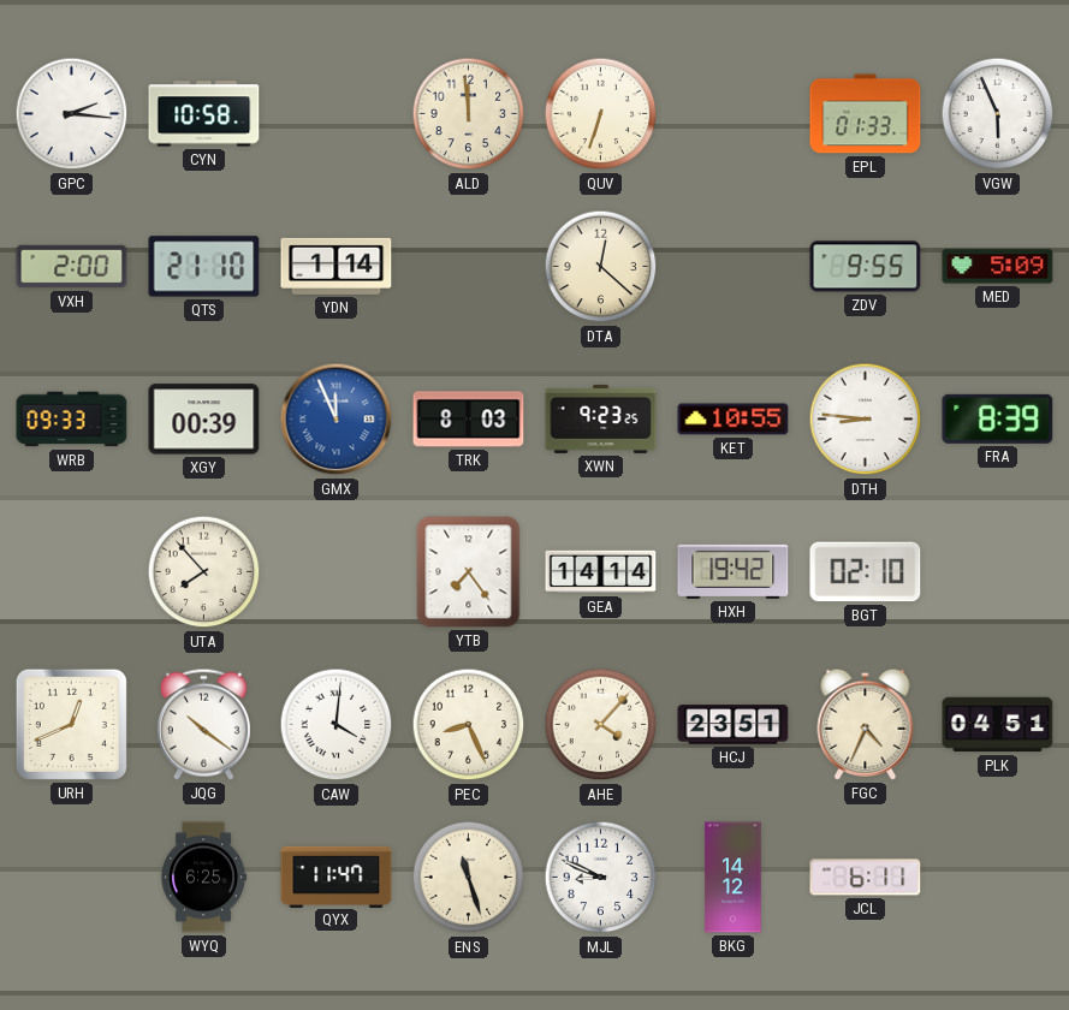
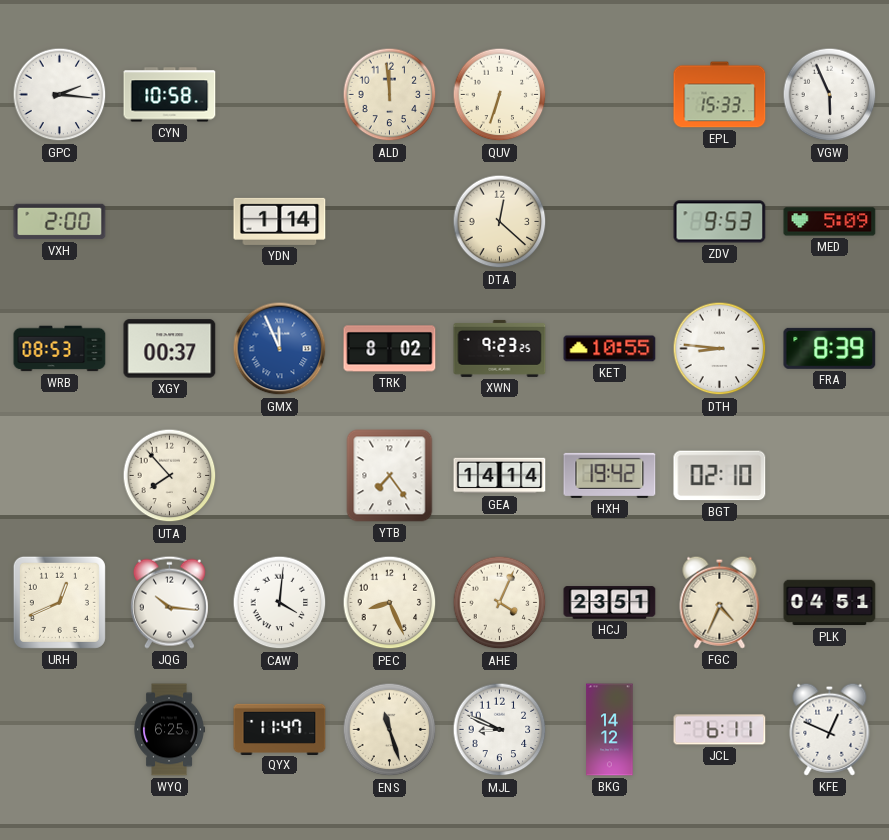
EPL: 01:33 -> 15:33 (720, 95)
QTS: 21:10 -> none (204, 267)
ZDV: 9:55 -> 9:53 (720, 222)
WRB: 09:33 -> 08:53 (60, 349)
XGY: 00:39 -> 00:37 (170, 349)
TRK: 8:03 -> 8:02 (390, 349)
JQG: 10:21 -> 10:16 (169, 602)
AHE: 4:07 -> 4:04 (500, 603)
KFE: none -> 12:49 (830, 729)
